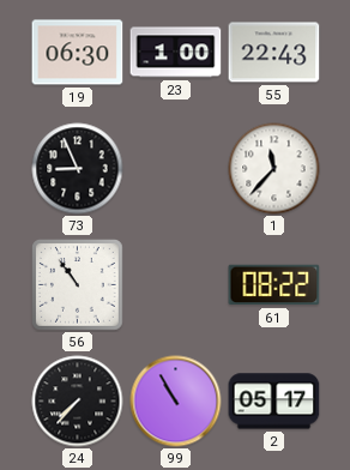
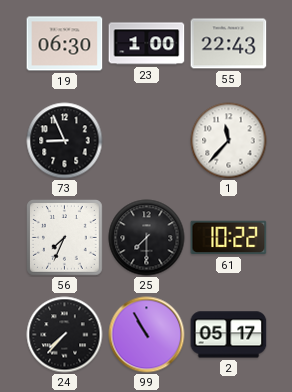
56: 10:54 -> 7:34 (65, 238)
25: none -> 7:30 (147, 238)
61: 08:22 -> 10:22 (229, 238)
